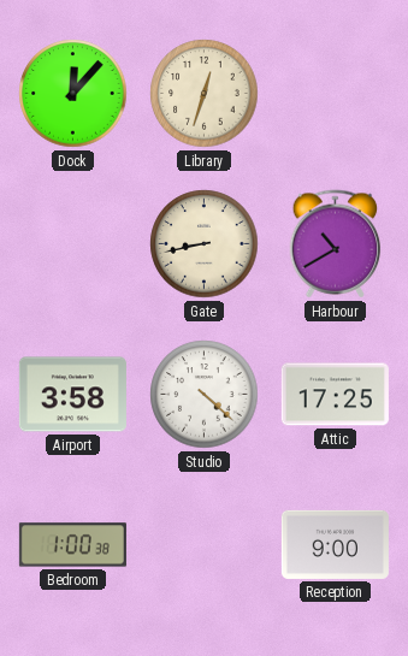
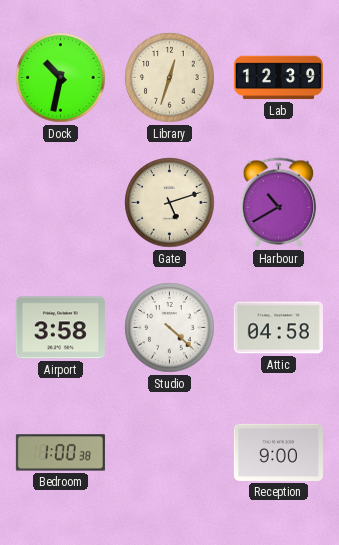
Dock: 12:07 -> 10:32 (61, 78)
Lab: none -> 12:39 (278, 78)
Gate: 8:43 -> 5:12 (170, 203)
Attic: 17:25 -> 04:58 (278, 328)
